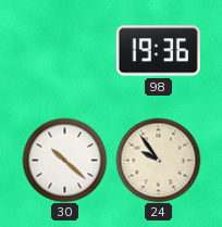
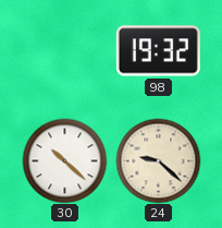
98: 19:36 -> 19:32 (158, 51)
24: 9:54 -> 9:22 (158, 160)
